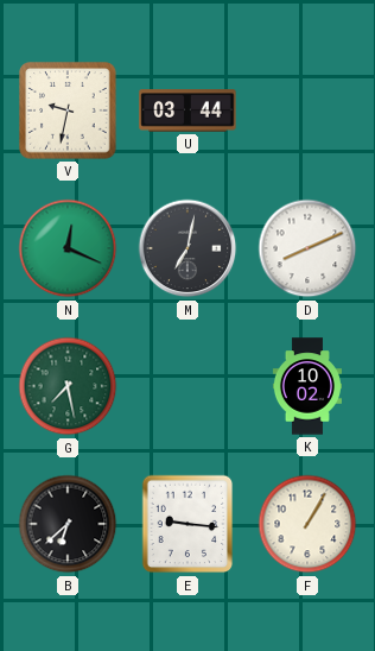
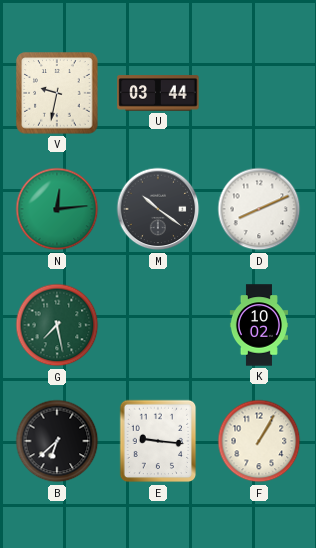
N: 12:19 -> 12:14 (57, 209)
M: 7:02 -> 10:21 (158, 209)
